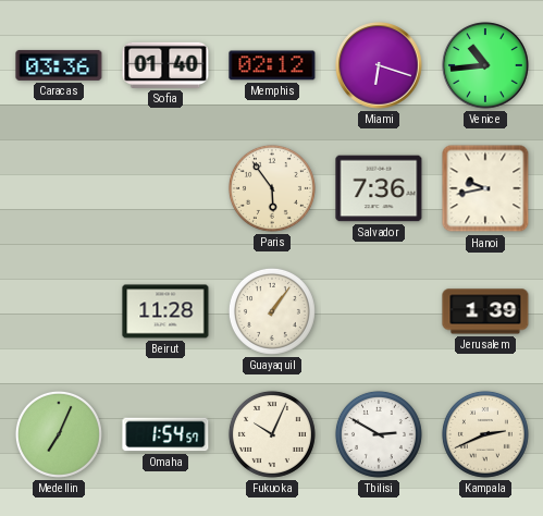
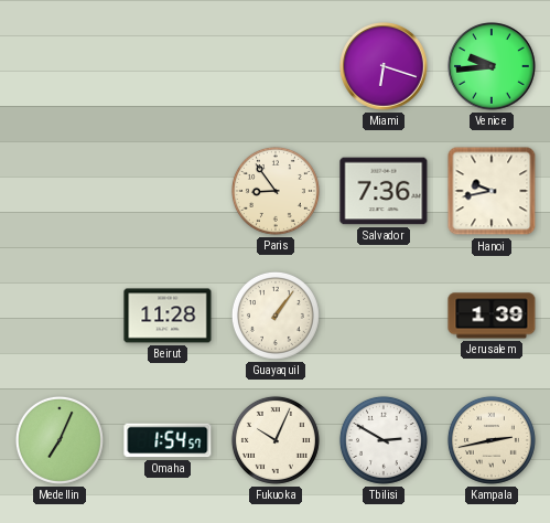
Caracas: 03:36 -> none (59, 65)
Sofia: 01:40 -> none (165, 65)
Memphis: 02:12 -> none (272, 65)
Venice: 10:44 -> 9:44 (492, 66)
Paris: 5:54 -> 8:54 (276, 191)
Kampala: 2:41 -> 2:43 (492, 440)
